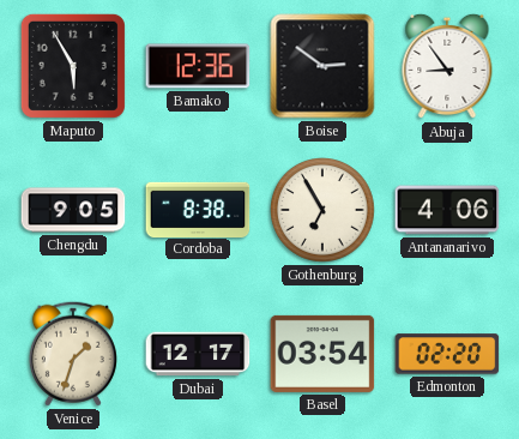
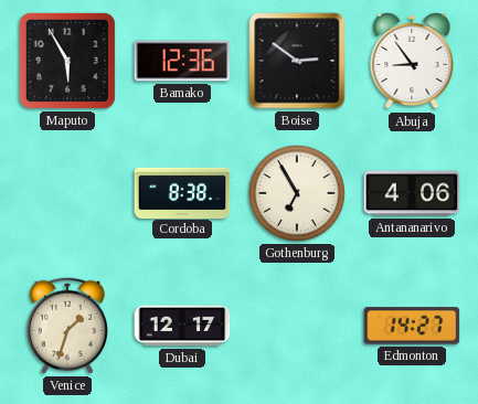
Chengdu: 9:05 -> none (73, 210)
Basel: 03:54 -> none (322, 354)
Edmonton: 02:20 -> 14:27 (412, 326)
